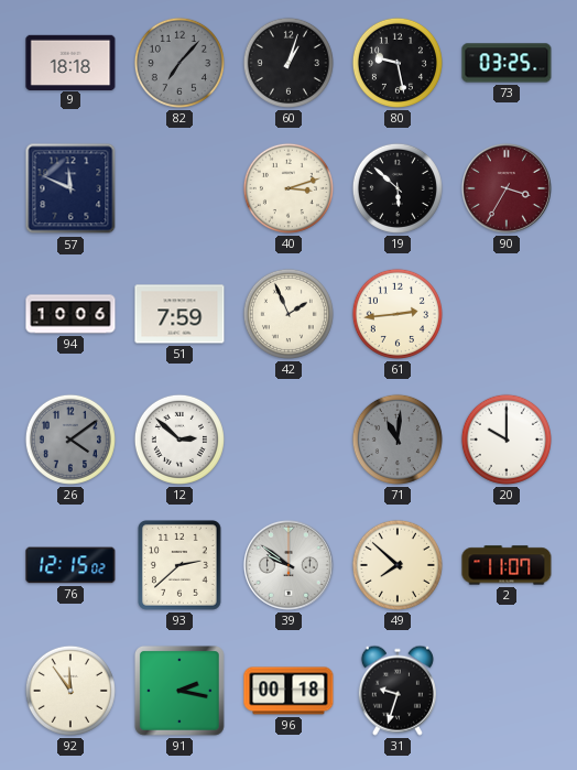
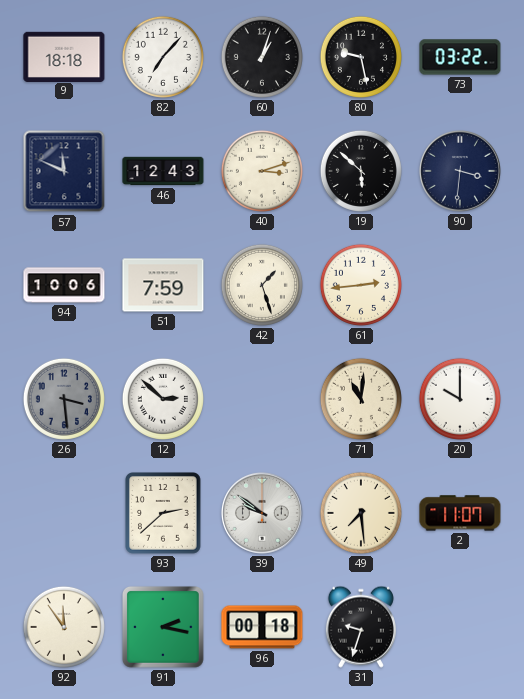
82 dial: grey -> white (163, 57)
73: 03:25 -> 03:22 (460, 57)
46: none -> 12:43 (163, 171)
90: 3:35 -> 3:31 (460, 171)
90 dial: burgundy -> navy (460, 171)
42: 1:56 -> 1:27 (262, 285)
26: 4:09 -> 3:29 (64, 399)
71 dial: grey -> cream (361, 399)
76: 12:15 -> none (70, 565)
49: 7:52 -> 7:29 (361, 513)
